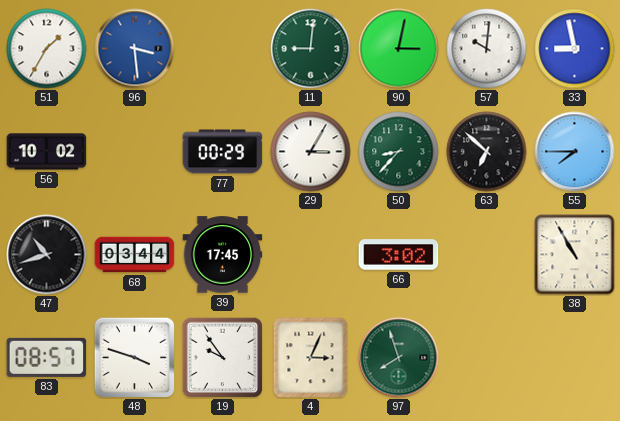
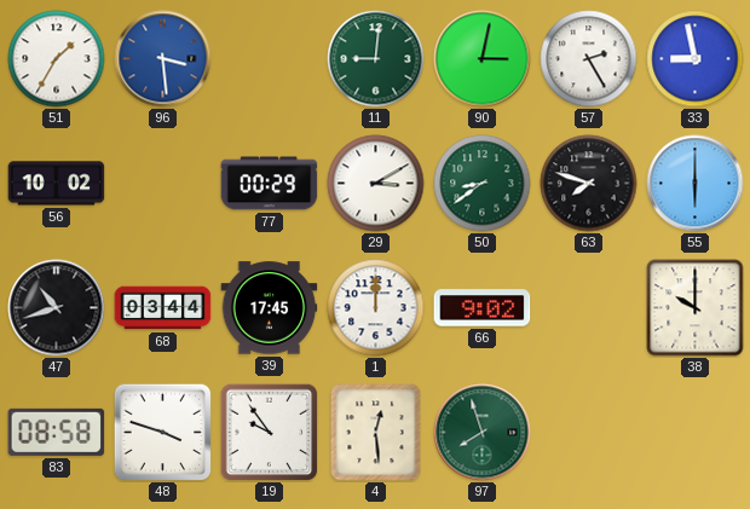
57: 10:01 -> 2:25 (589, 59)
29: 3:05 -> 3:10 (376, 184)
50: 8:37 -> 8:39 (483, 184)
63: 6:52 -> 7:48 (589, 184)
55: 7:45 -> 6:00 (696, 184)
1: none -> 12:00 (376, 308)
66: 3:02 -> 9:02 (483, 308)
38: 10:55 -> 10:00 (696, 308)
83: 08:57 -> 08:58 (57, 432)
4: 3:04 -> 12:29 (376, 433)
